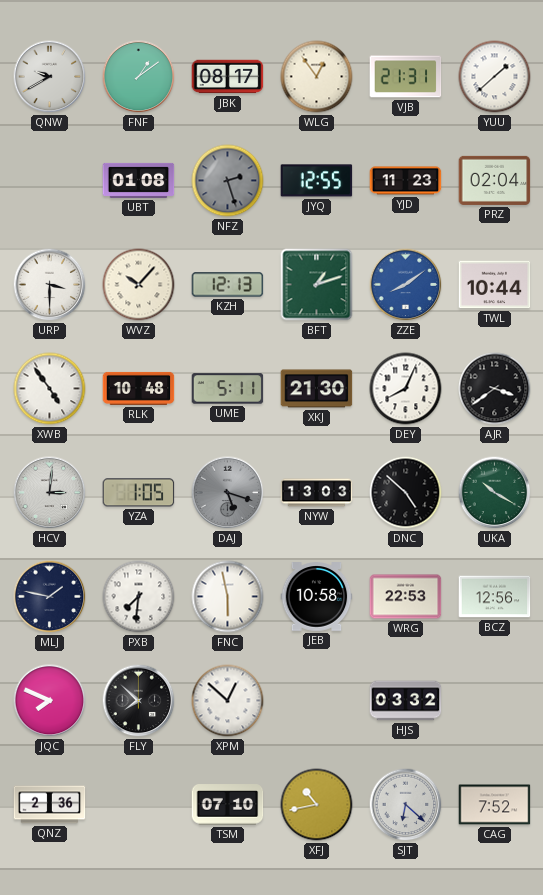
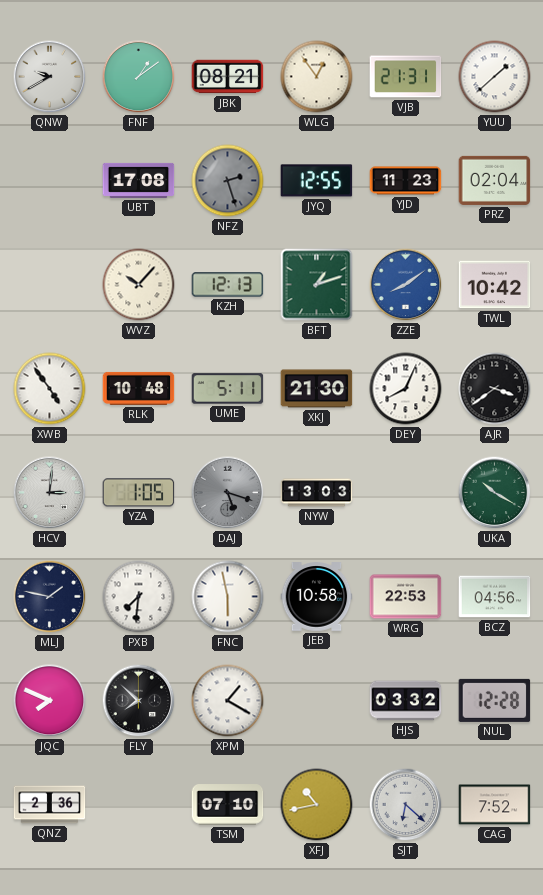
JBK: 08:17 -> 08:21 (228, 77)
UBT: 01:08 -> 17:08 (139, 180)
URP: 3:30 -> none (50, 285)
TWL: 10:44 -> 10:42 (495, 285)
DNC: 4:52 -> none (406, 493)
BCZ: 12:56 -> 04:56 (495, 597)
XPM: 12:52 -> 1:20 (228, 701)
NUL: none -> 12:28 (495, 700)
